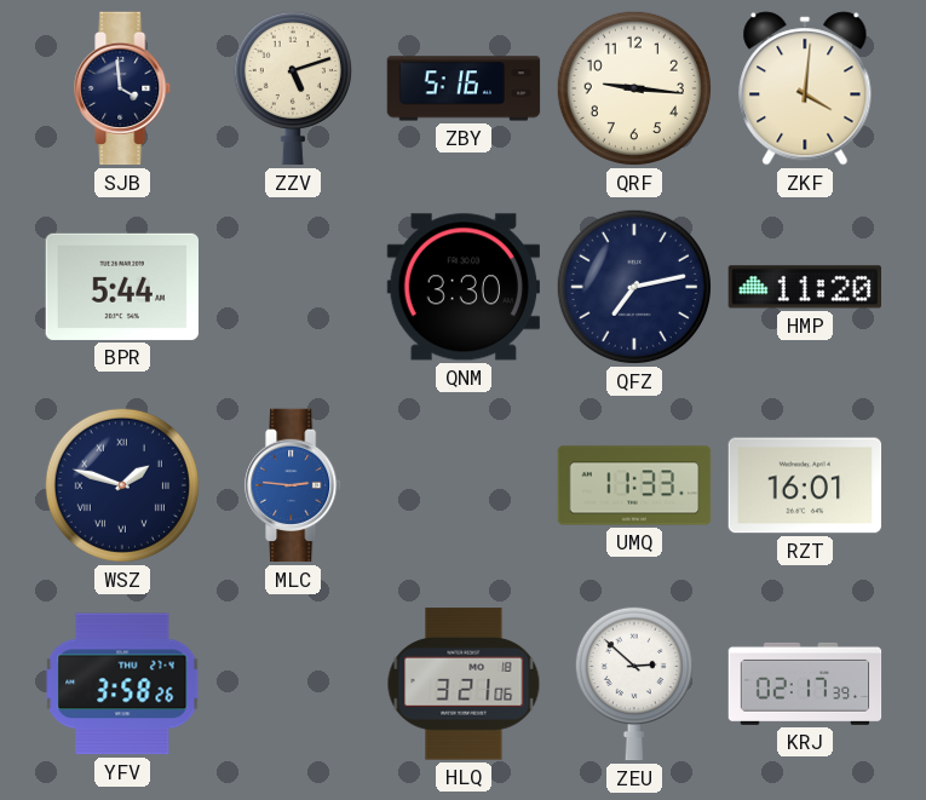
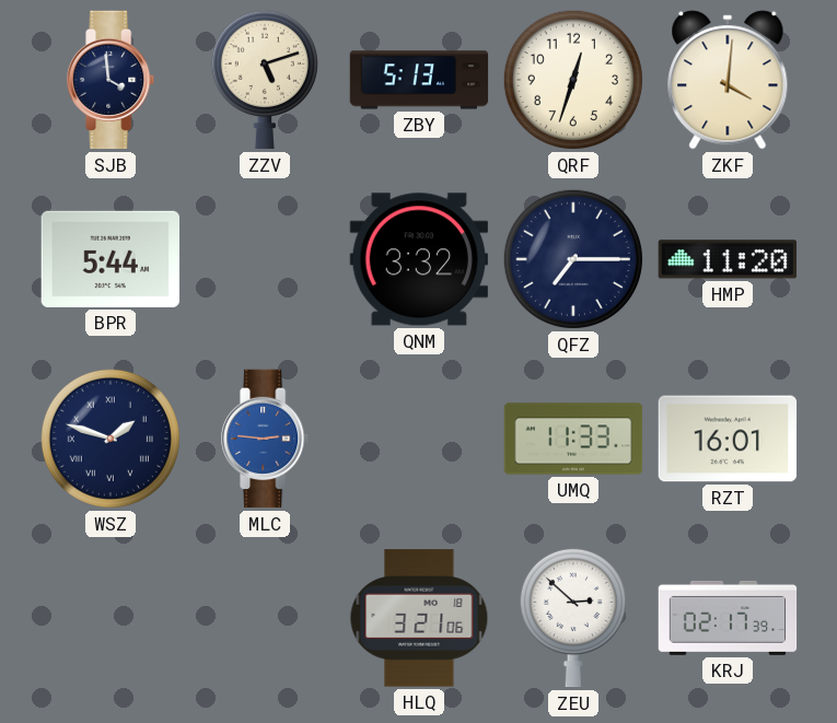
ZBY: 5:16 -> 5:13 (419, 80)
QRF: 9:16 -> 12:33 (573, 80)
QNM: 3:30 -> 3:32 (418, 259)
QFZ: 7:13 -> 7:15 (573, 259)
YFV: 3:58 -> none (122, 684)
